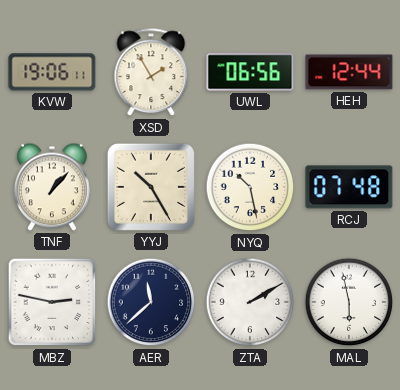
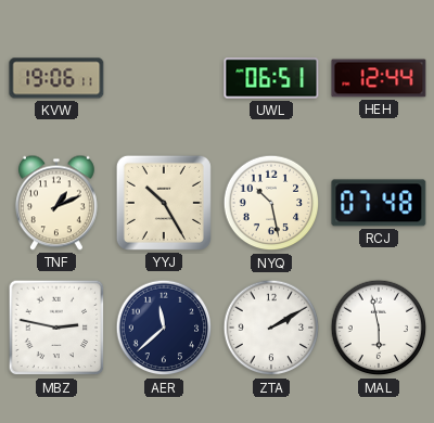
XSD: 1:55 -> none (151, 73)
UWL: 06:56 -> 06:51 (271, 78)
TNF: 1:07 -> 1:11 (56, 203)
